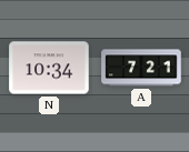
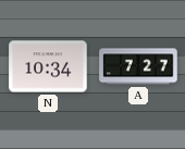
A: 7:21 -> 7:27 (138, 66)
